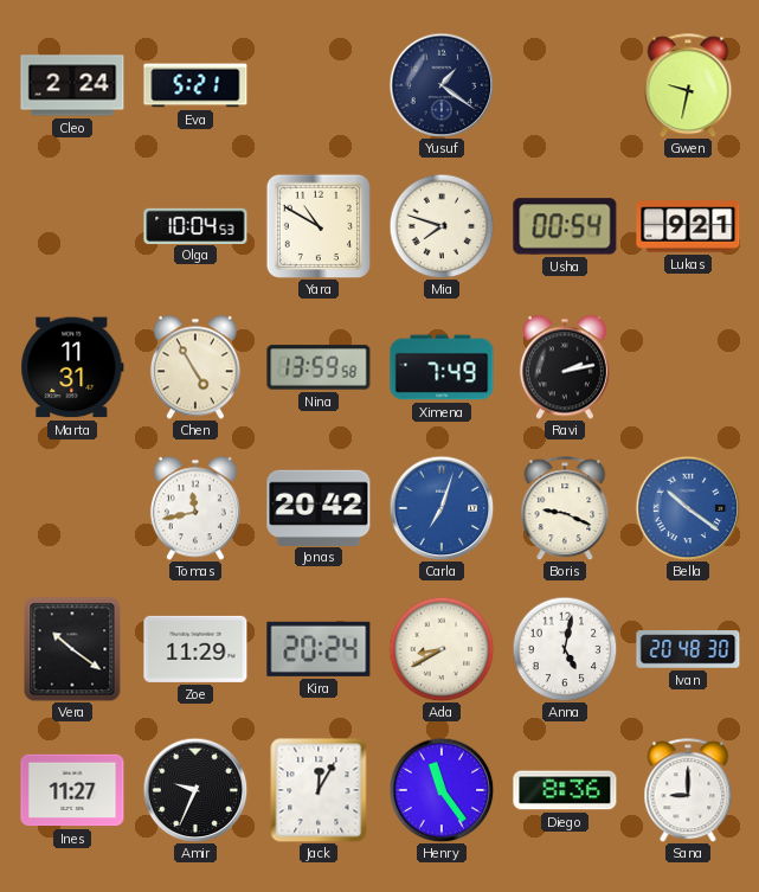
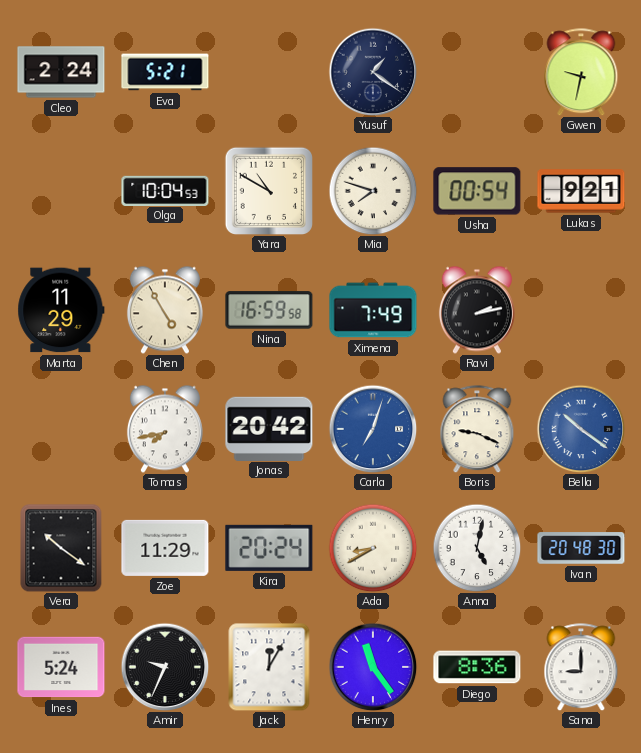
Marta: 11:31 -> 11:29 (61, 310)
Nina: 13:59 -> 16:59 (269, 310)
Tomas: 11:43 -> 7:43 (165, 429)
Ines: 11:27 -> 5:24 (61, 667)
